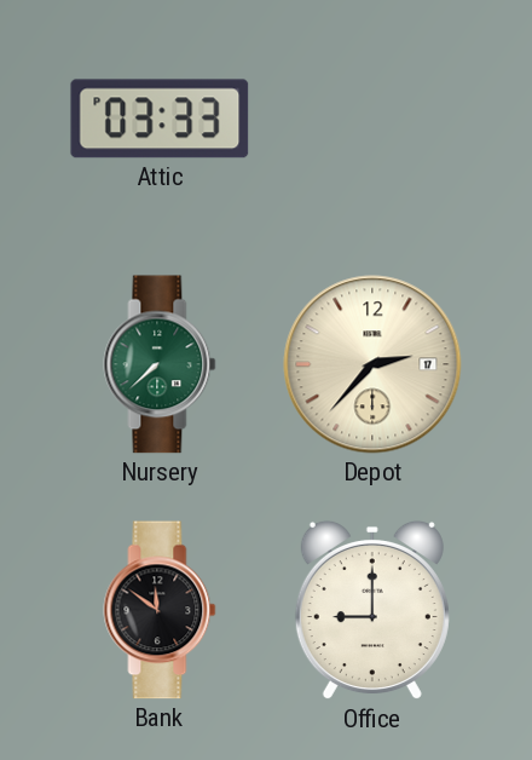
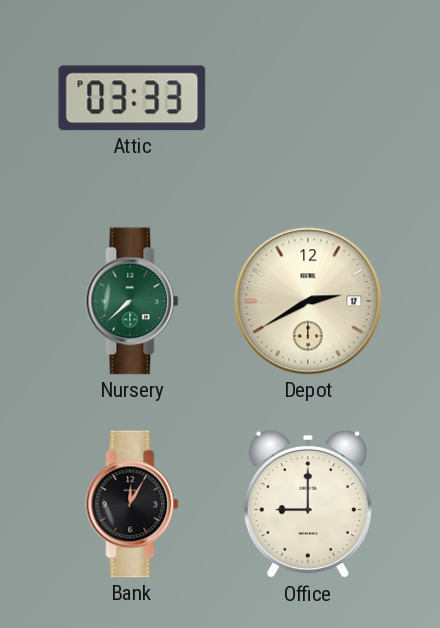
Depot: 2:37 -> 2:40 (308, 301)
Bank: 11:51 -> 12:05 (132, 504)
